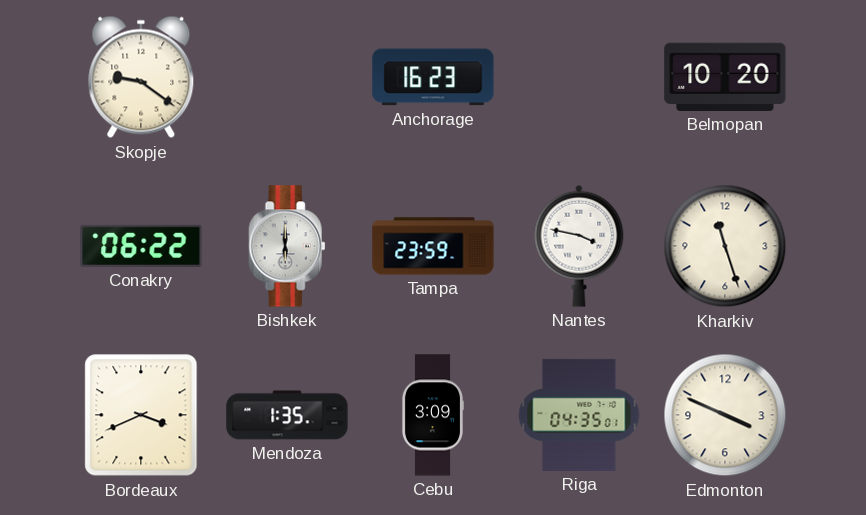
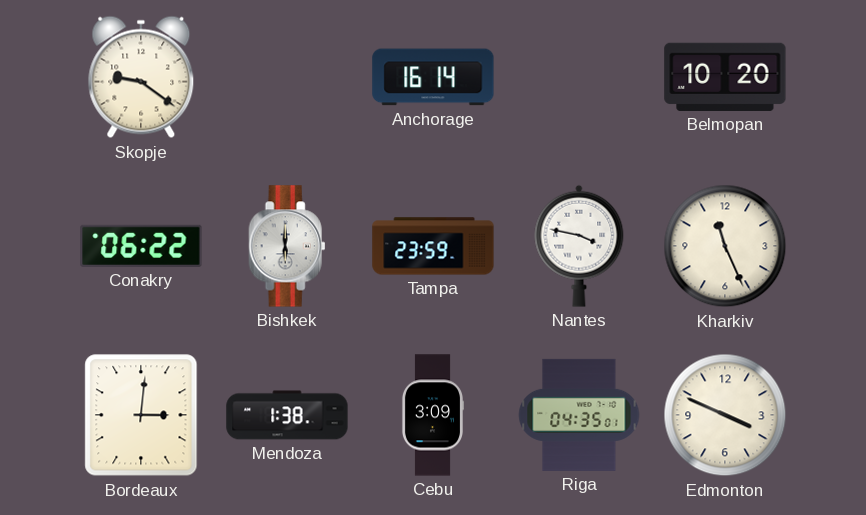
Anchorage: 16:23 -> 16:14 (433, 77)
Kharkiv: 11:27 -> 11:26 (725, 246)
Bordeaux: 3:41 -> 3:01 (141, 415)
Mendoza: 1:35 -> 1:38 (287, 415)
